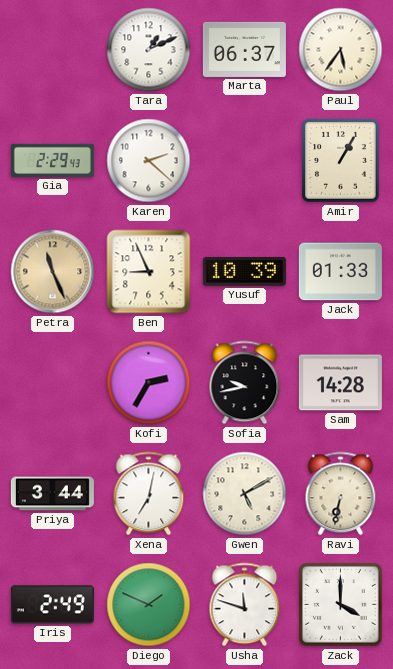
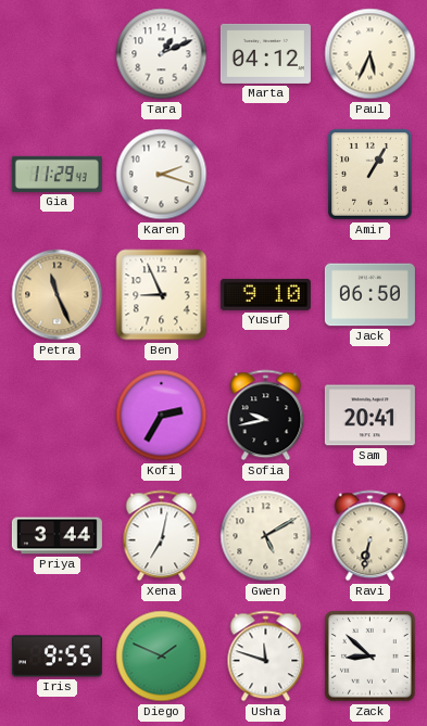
Marta: 06:37 -> 04:12 (265, 53)
Paul: 5:36 -> 5:34 (371, 54)
Gia: 2:29 -> 11:29 (56, 174)
Karen: 2:22 -> 2:18 (162, 175)
Yusuf: 10:39 -> 9:10 (265, 294)
Jack: 01:33 -> 06:50 (369, 295)
Sam: 14:28 -> 20:41 (369, 416)
Iris: 2:49 -> 9:55 (56, 657)
Zack: 4:00 -> 8:52 (371, 657)
